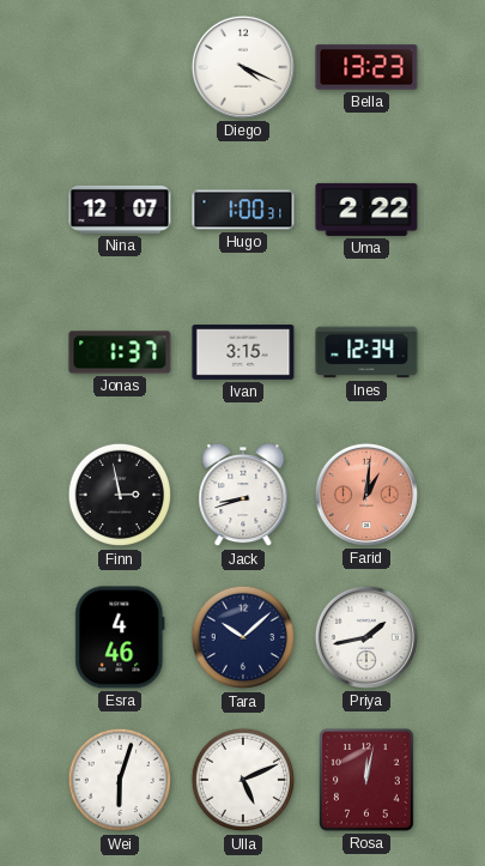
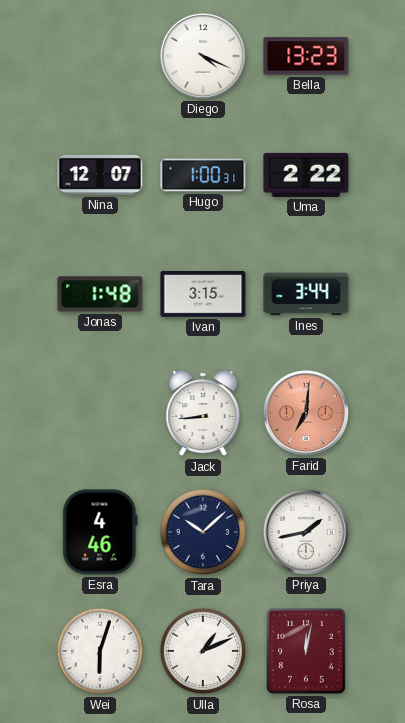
Jonas: 1:37 -> 1:48 (100, 294)
Ines: 12:34 -> 3:44 (306, 294)
Finn: 2:58 -> none (120, 495)
Jack: 8:42 -> 8:44 (203, 413)
Farid: 1:01 -> 7:01 (306, 413)
Ulla: 5:11 -> 1:11 (203, 651)
